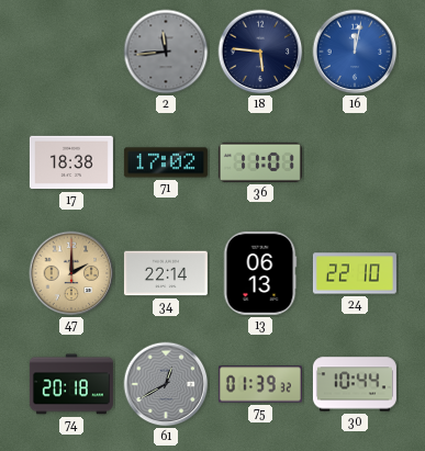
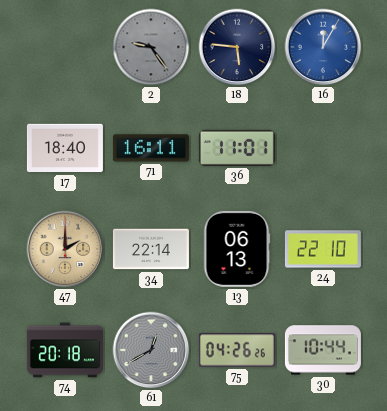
2: 11:44 -> 9:24 (151, 47)
16: 12:02 -> 12:05 (323, 47)
17: 18:38 -> 18:40 (65, 148)
71: 17:02 -> 16:11 (151, 148)
75: 01:39 -> 04:26 (237, 350)
